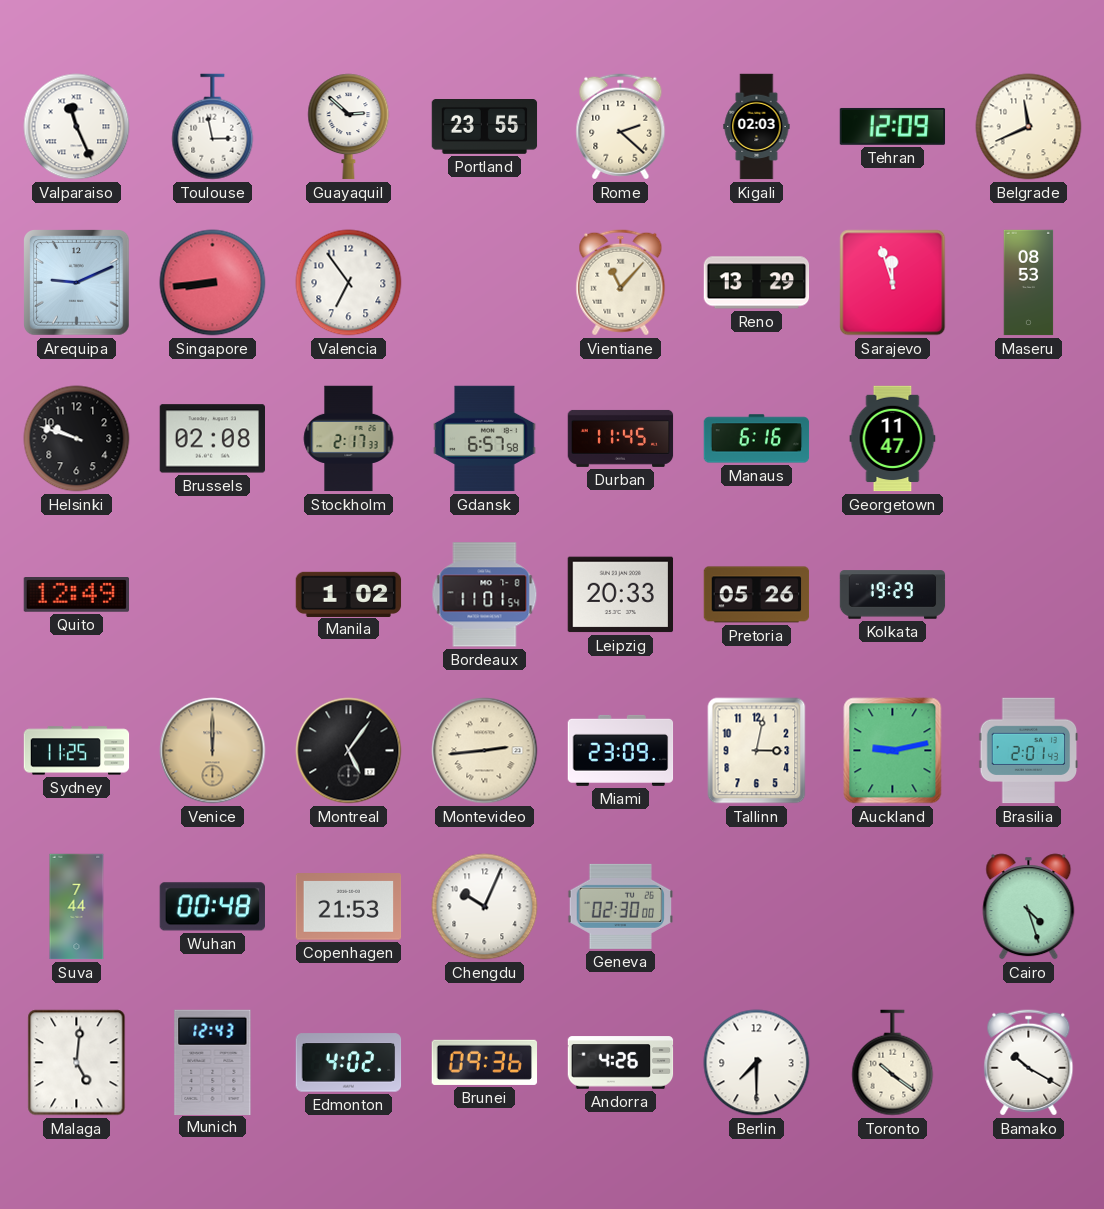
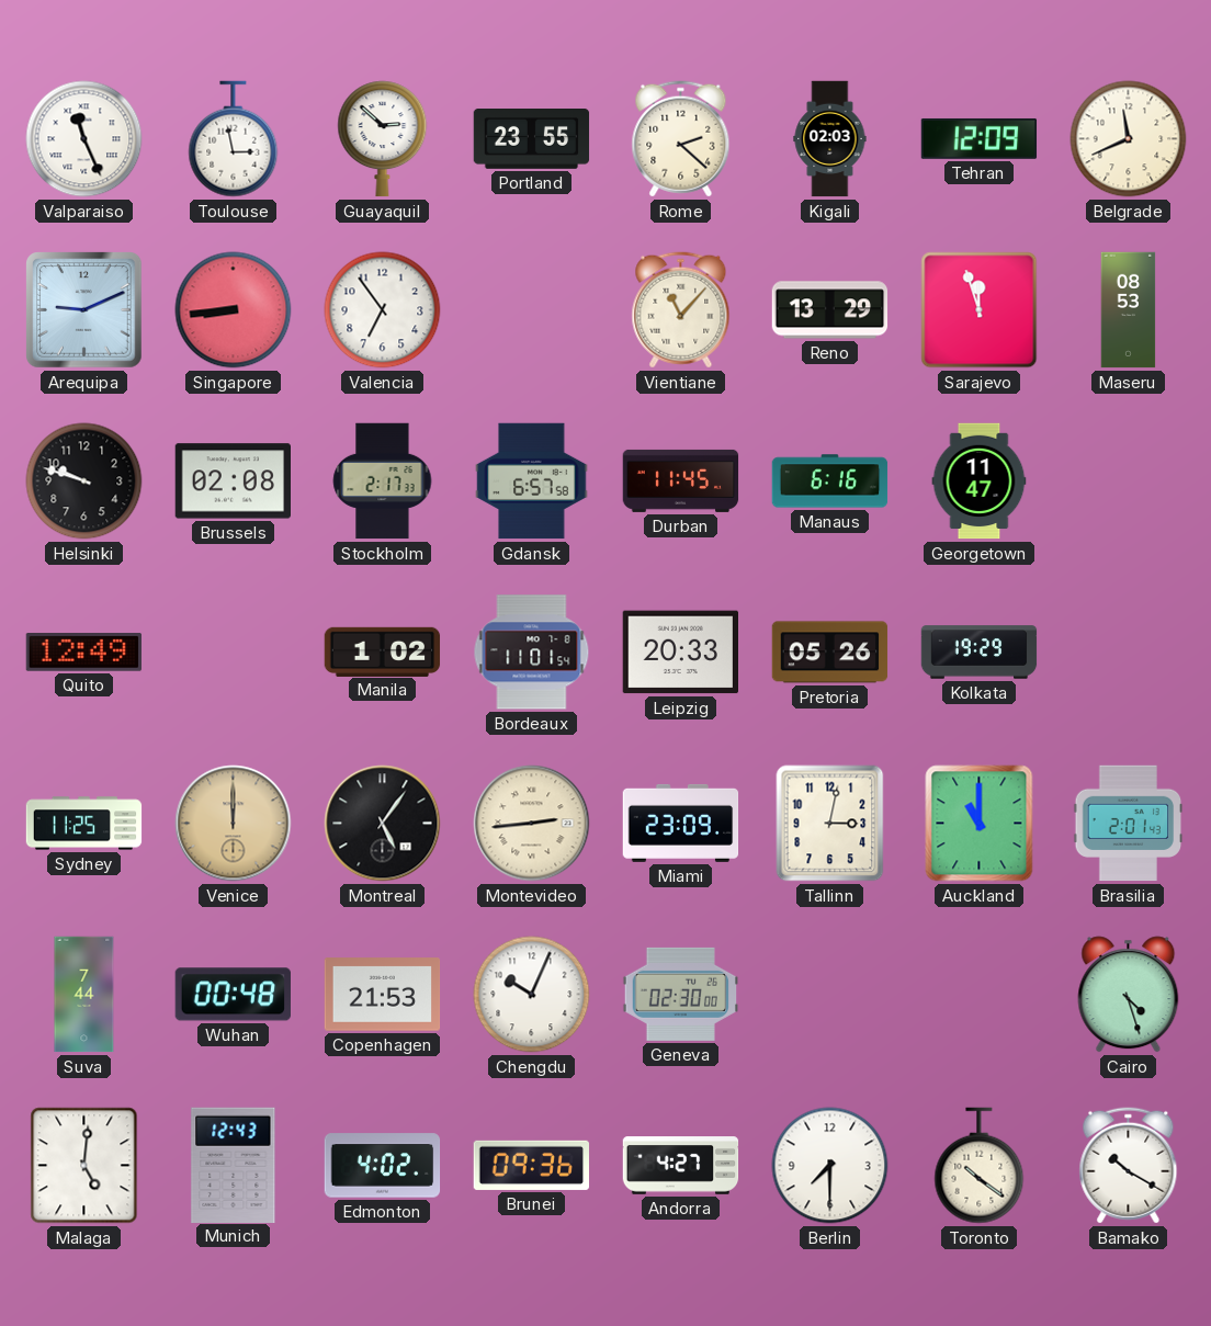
Auckland: 9:13 -> 11:00 (980, 824)
Andorra: 4:26 -> 4:27 (681, 1166)
